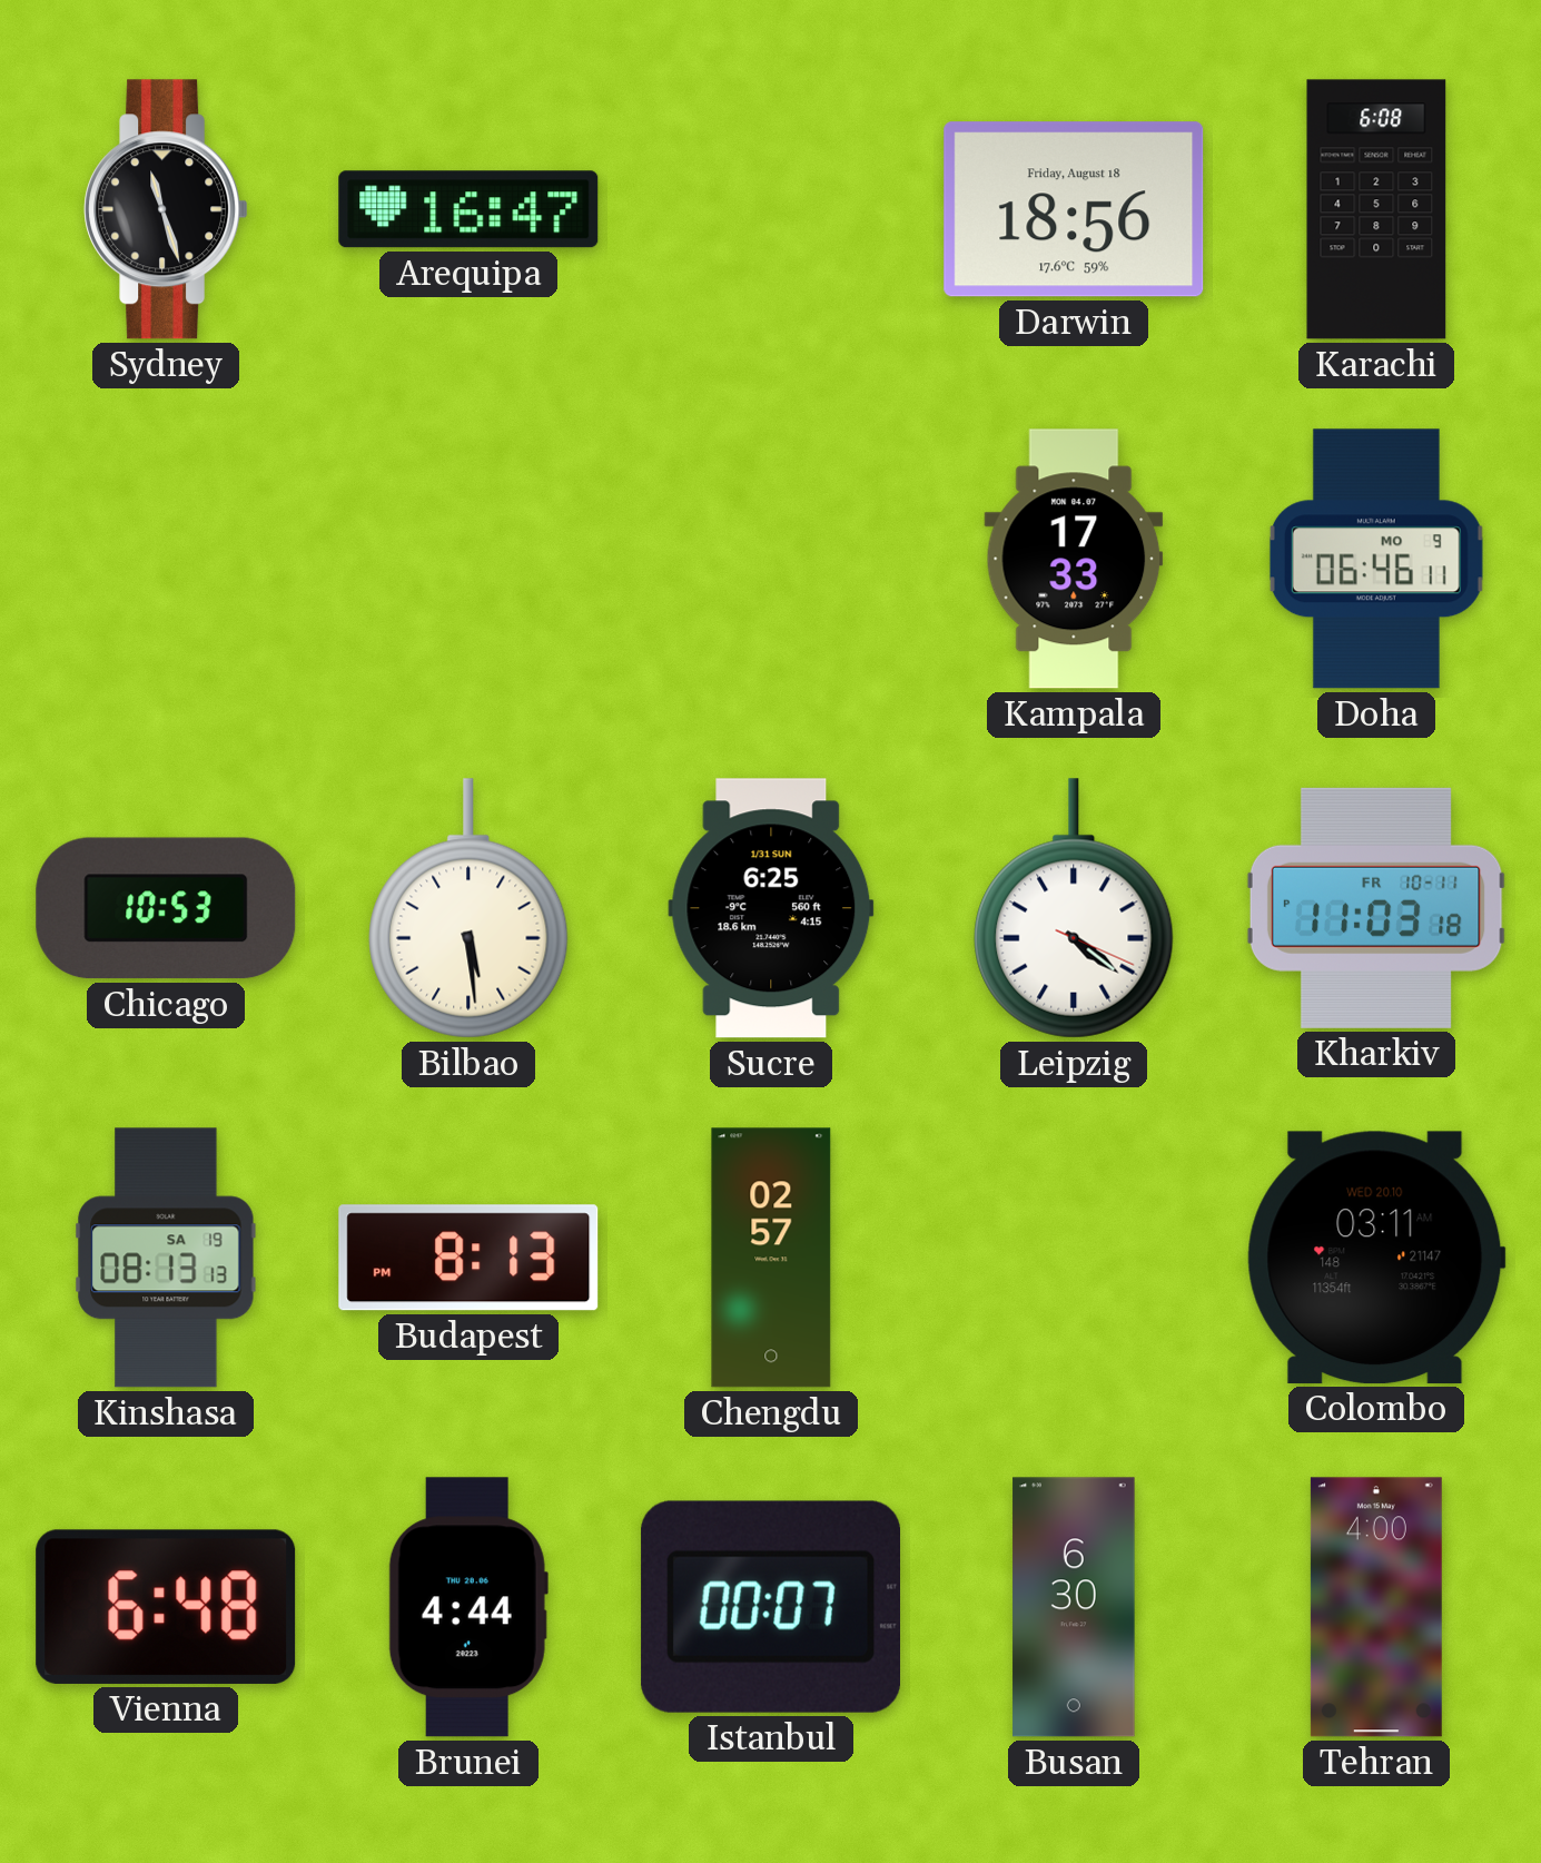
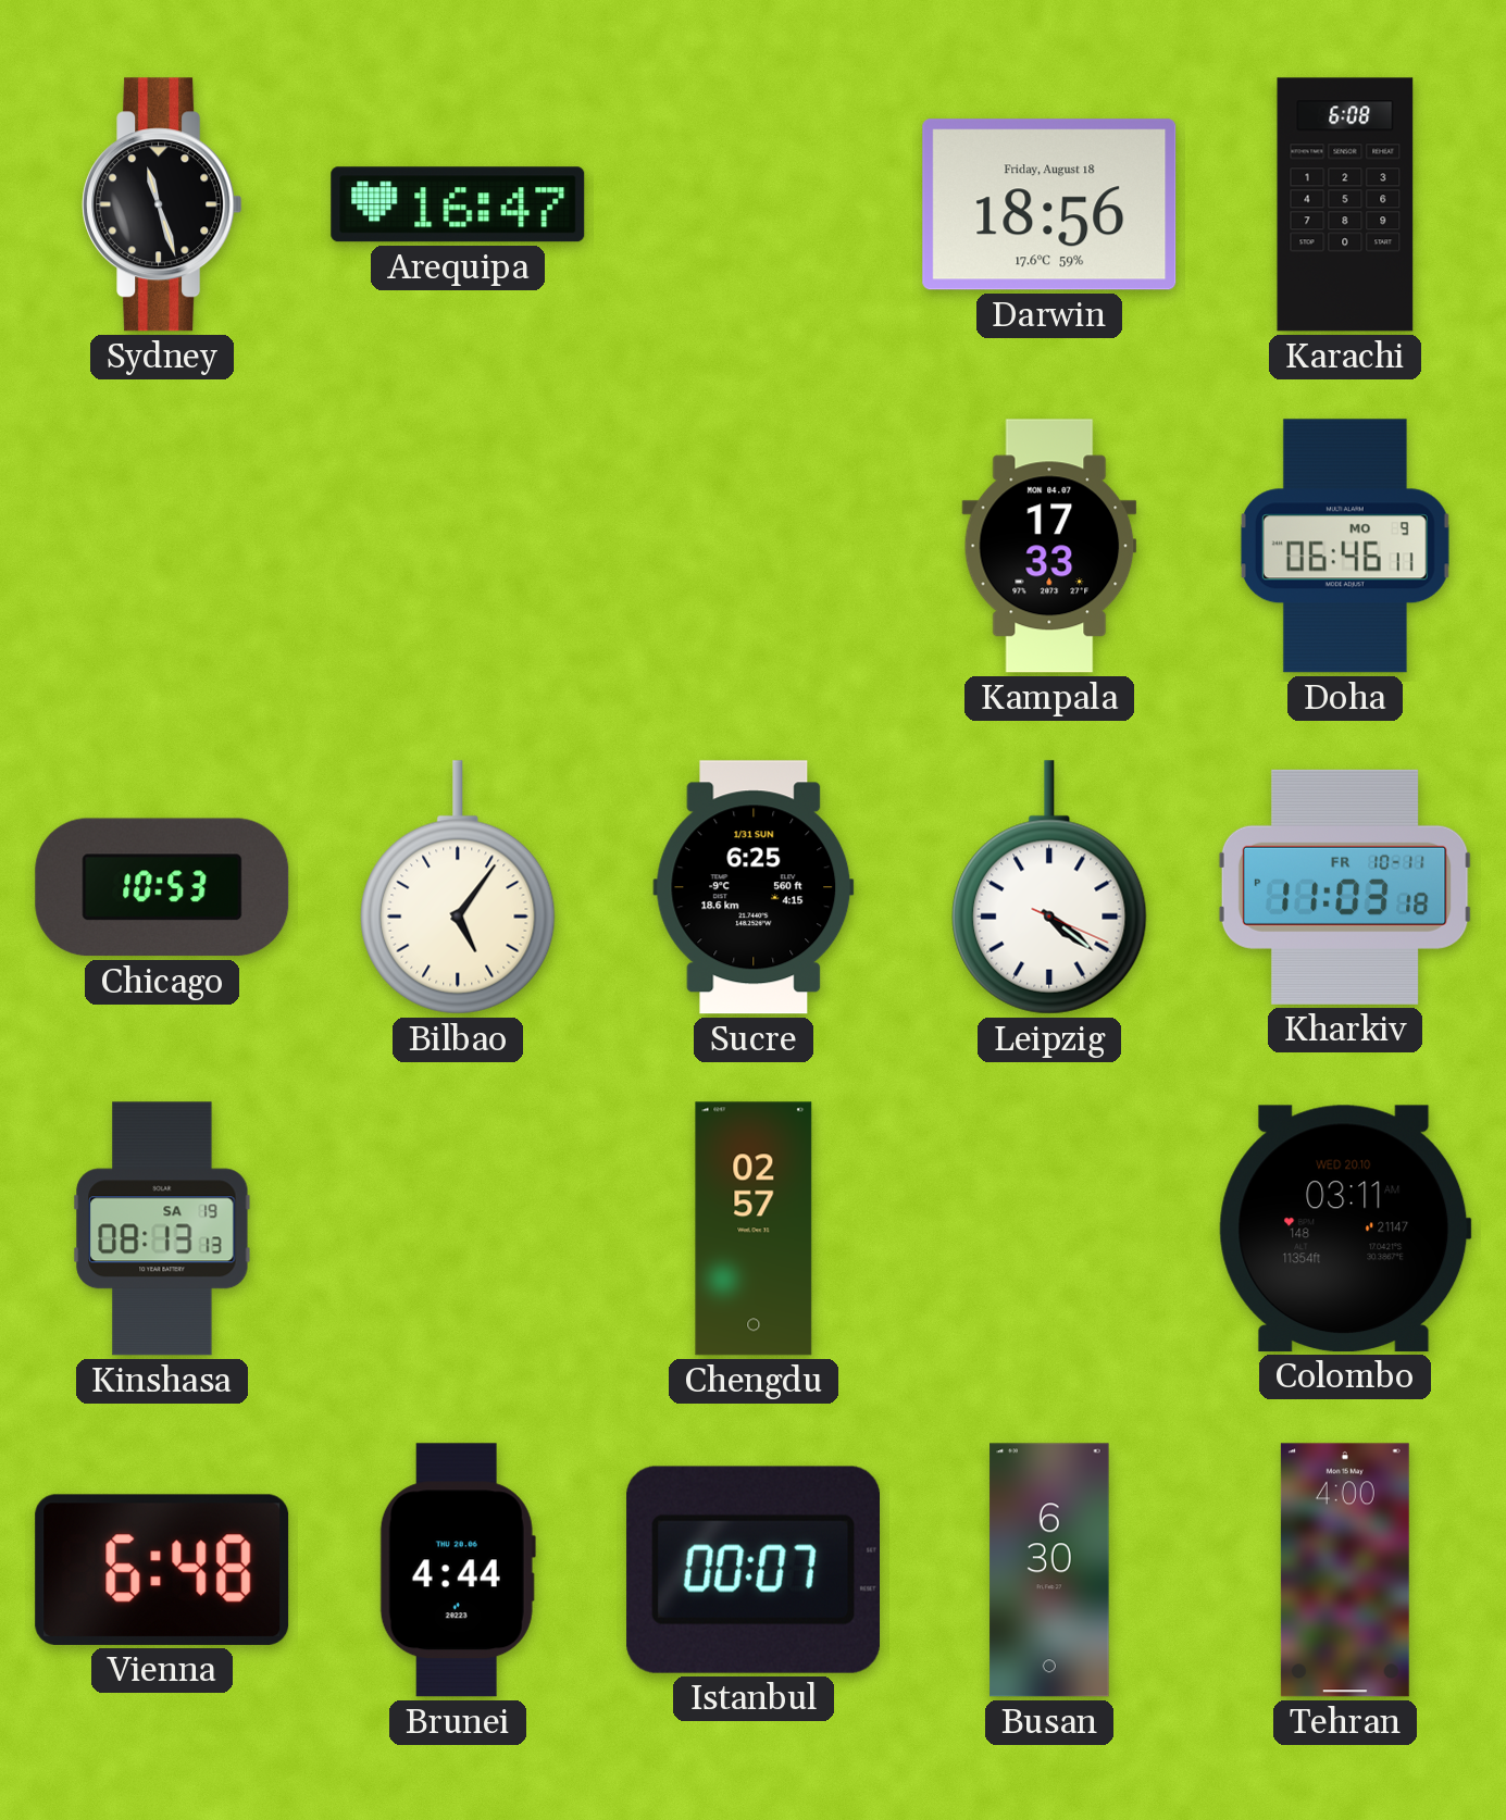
Bilbao: 5:29 -> 5:06 (458, 887)
Budapest: 8:13 -> none (468, 1258)
